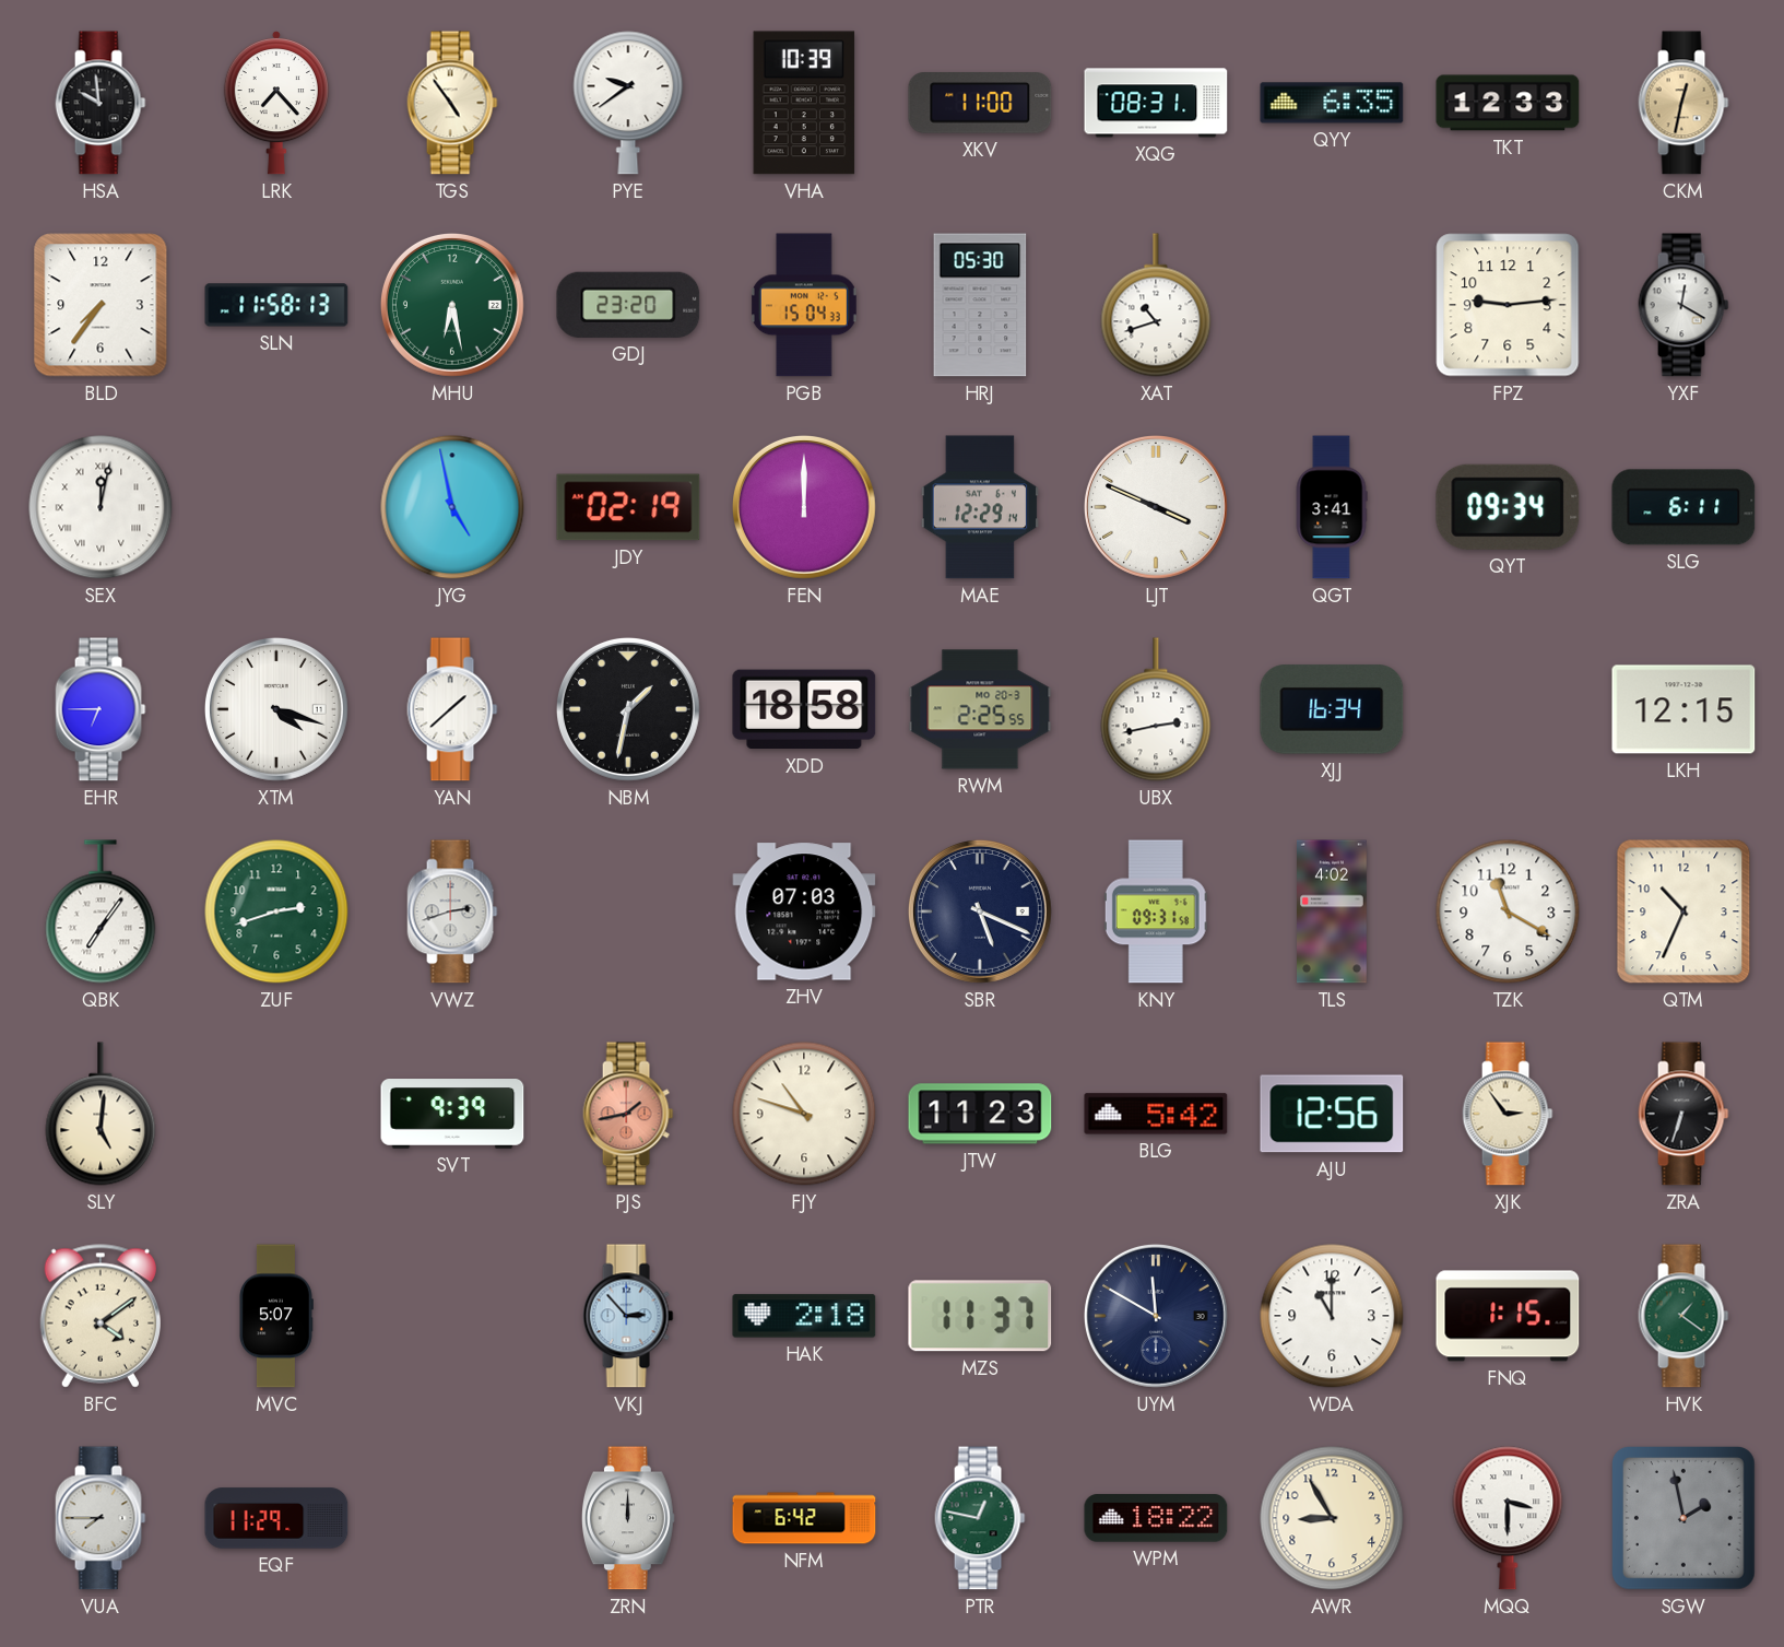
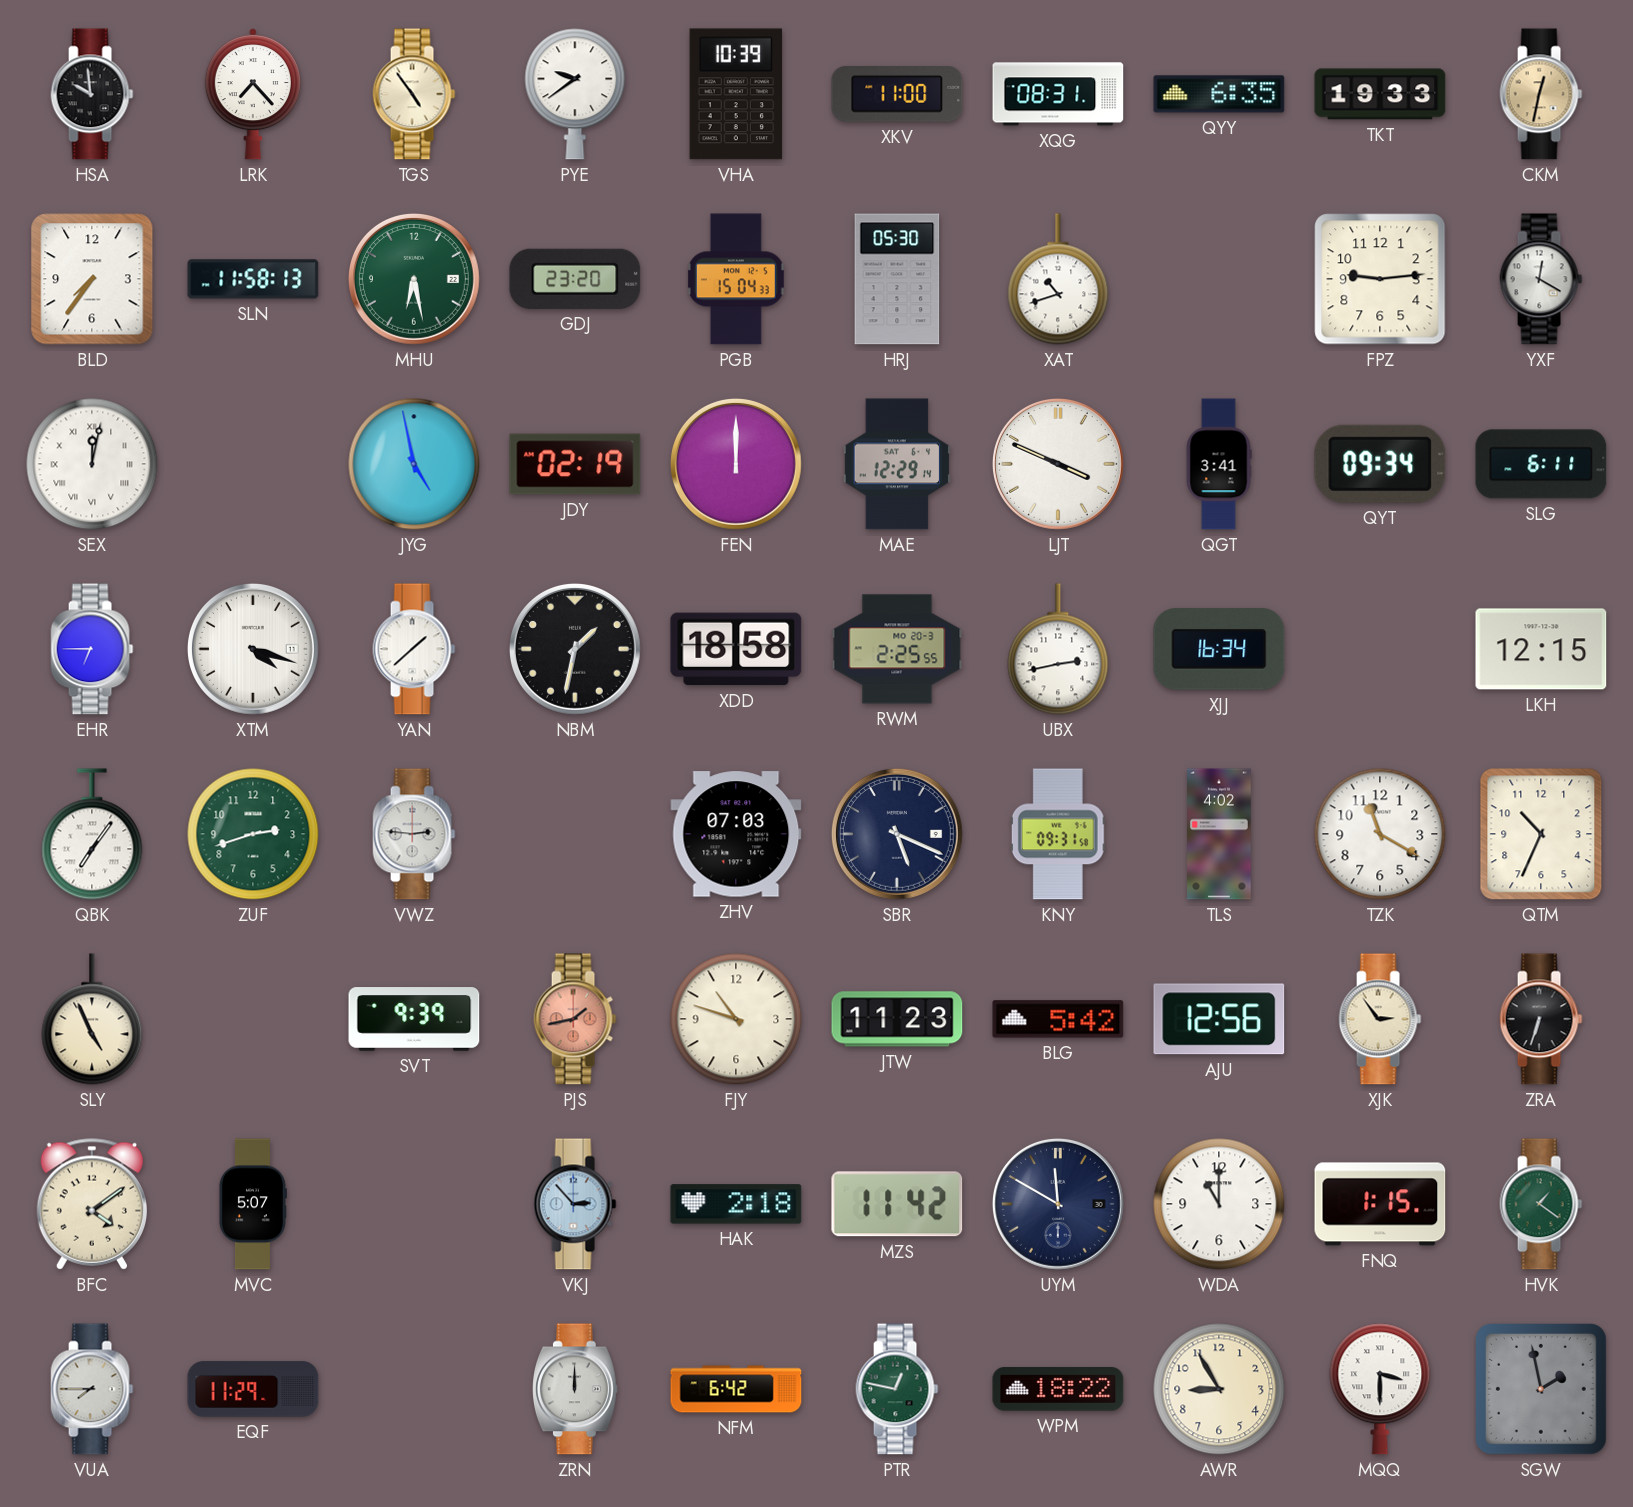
TKT: 12:33 -> 19:33 (1380, 94)
VWZ: 2:42 -> 2:46 (414, 834)
SLY: 5:01 -> 4:56 (92, 1019)
MZS: 11:37 -> 11:42 (897, 1204)
